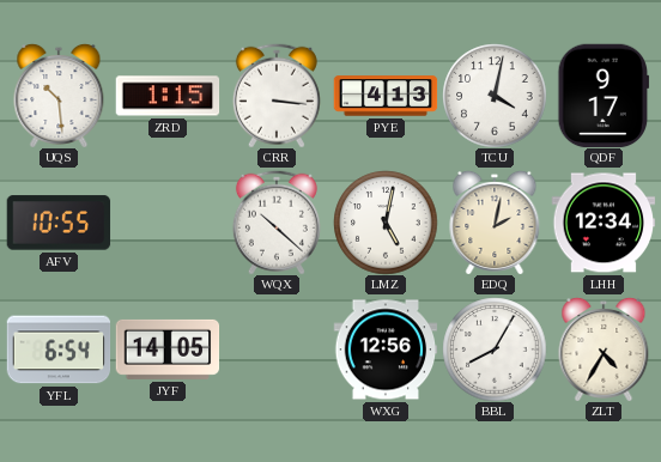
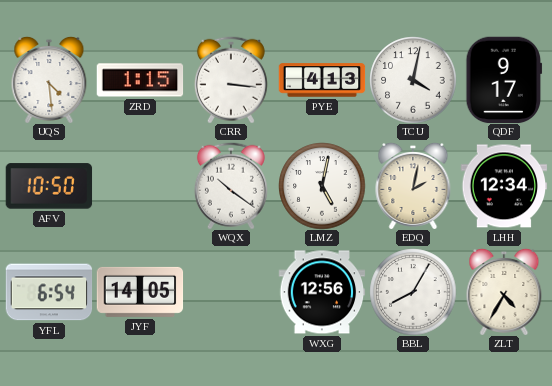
UQS: 10:29 -> 4:29 (49, 80)
AFV: 10:55 -> 10:50 (49, 186)
WQX: 10:22 -> 10:21 (231, 186)
